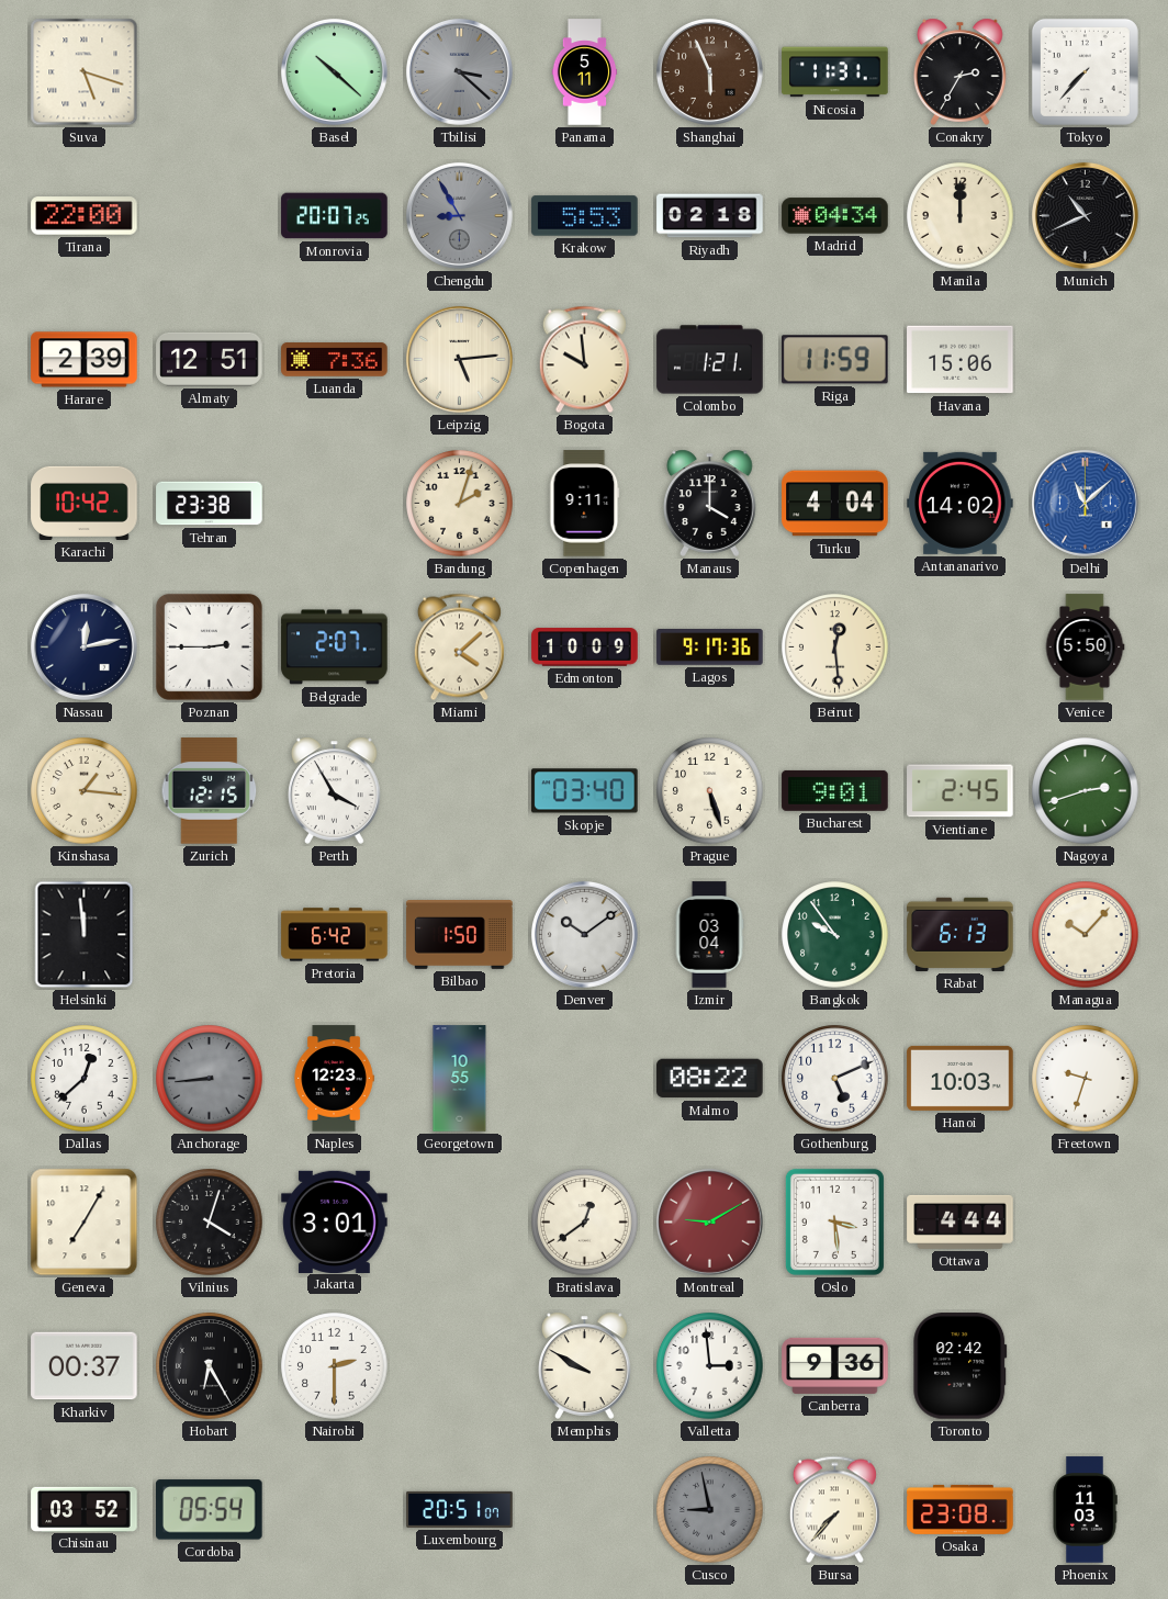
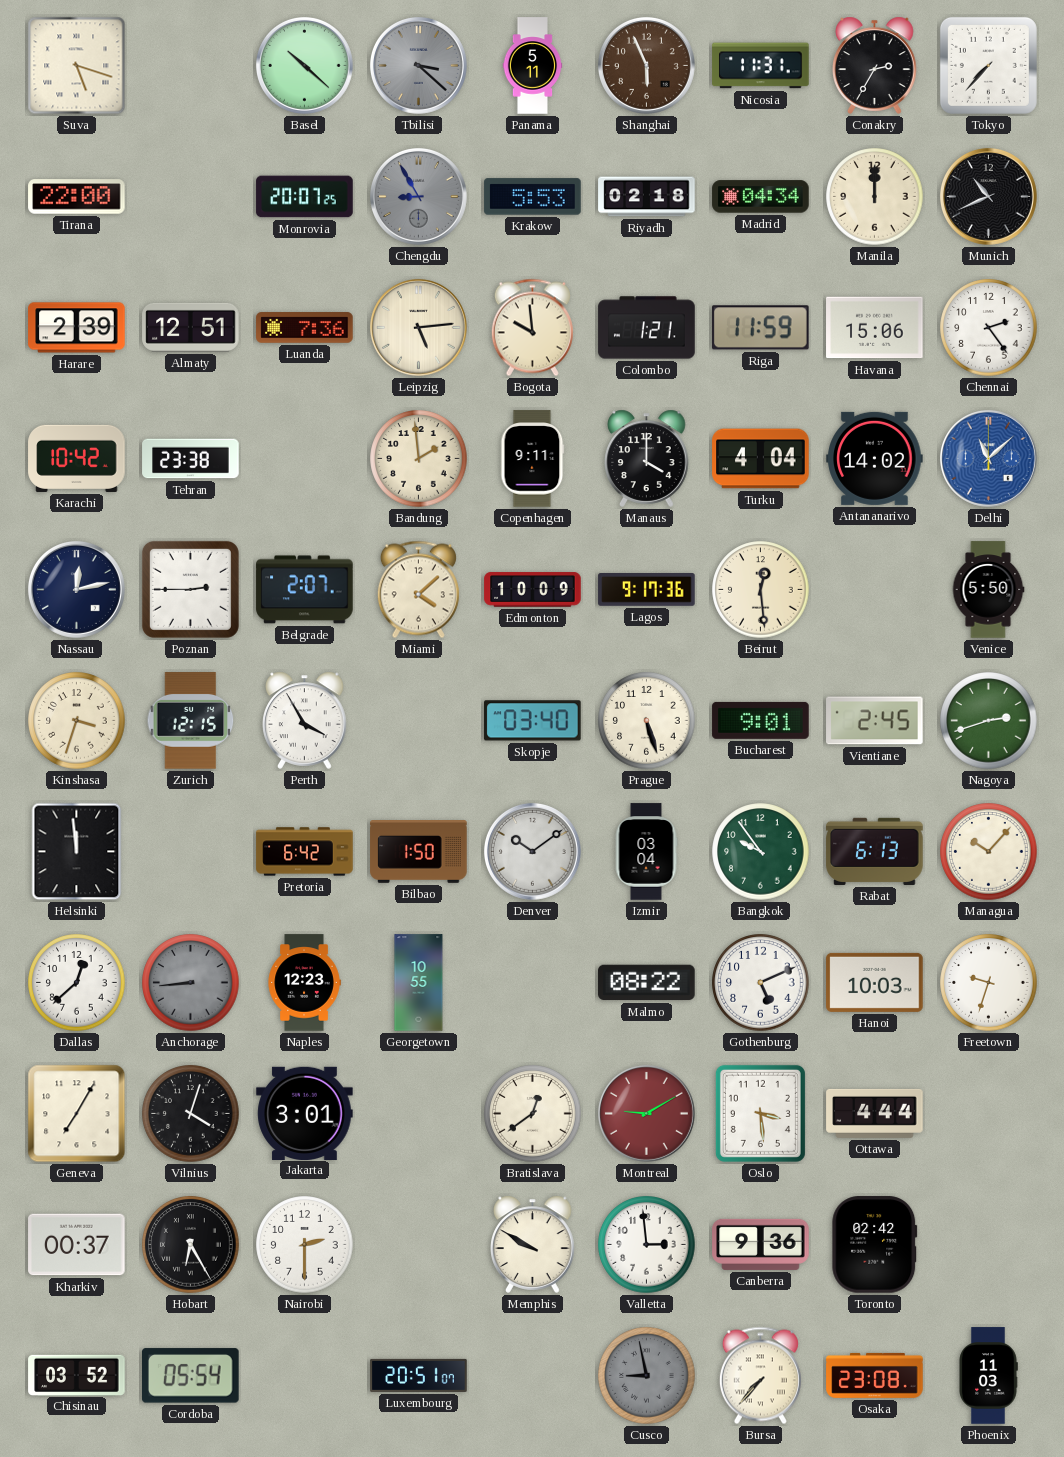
Chennai: none -> 2:24 (989, 328)
Bandung: 2:03 -> 1:59 (419, 459)
Kinshasa: 1:16 -> 3:33 (77, 721)
